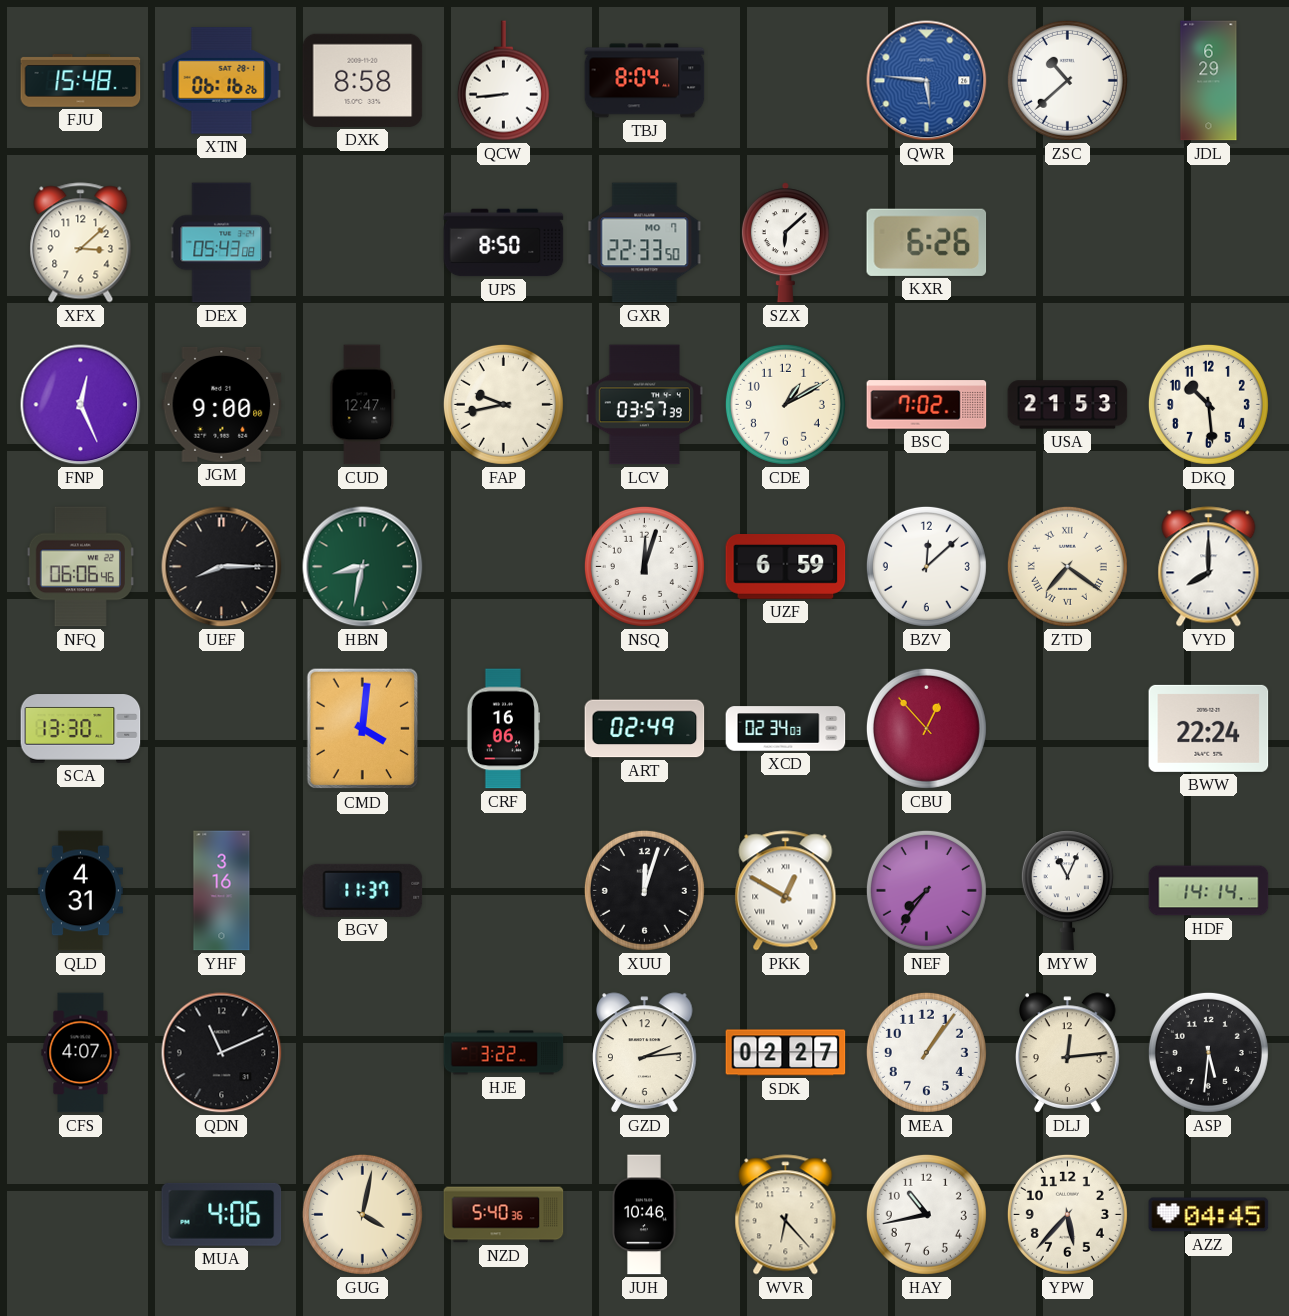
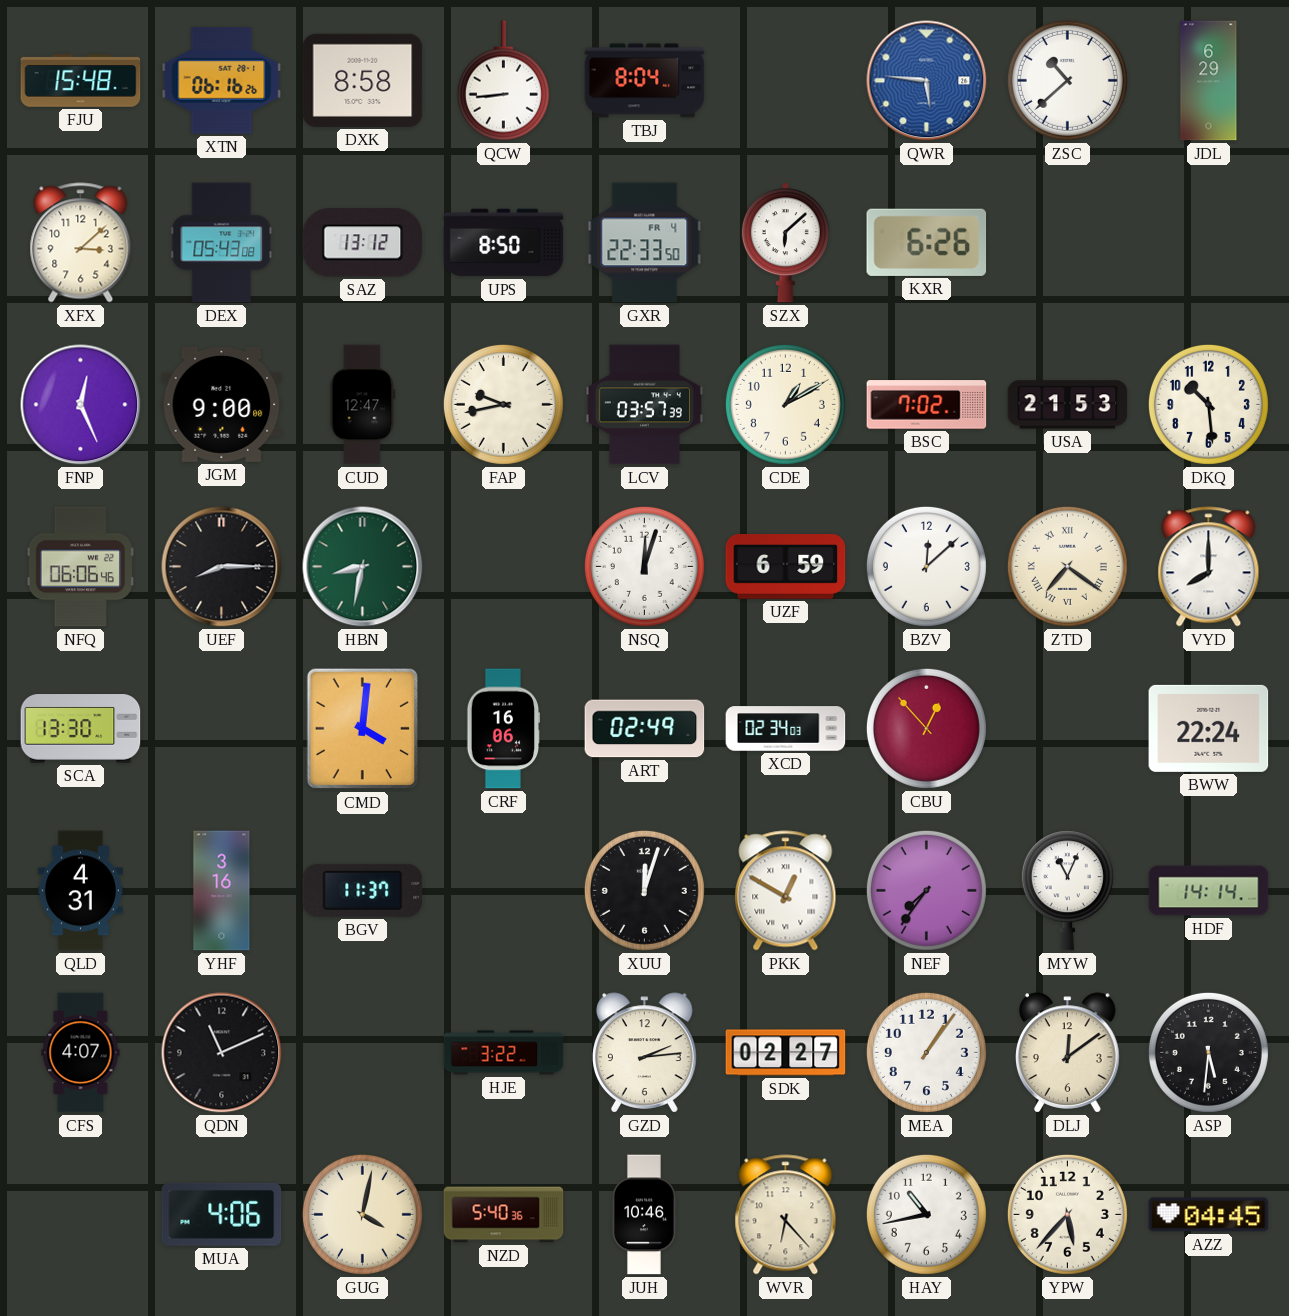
SAZ: none -> 13:12 (363, 243)
GXR date: MO 7 -> FR 4 (645, 243)
DLJ: 12:14 -> 12:09 (1068, 1053)
